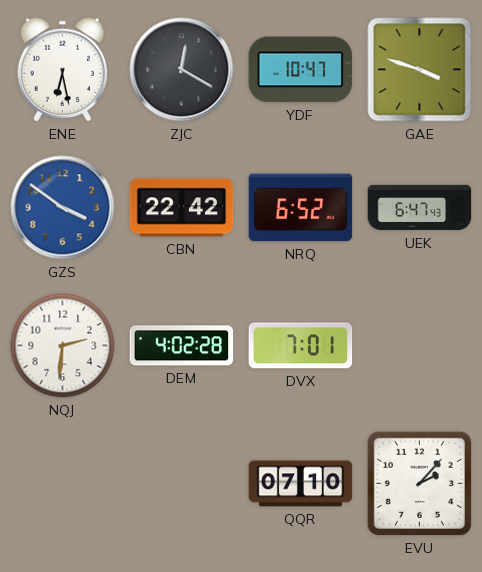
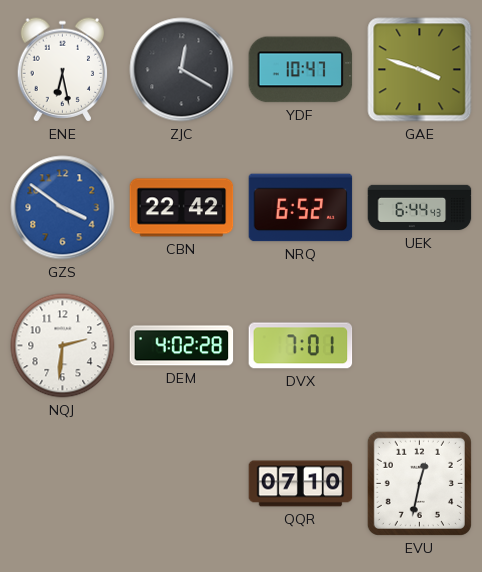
UEK: 6:47 -> 6:44 (420, 208)
EVU: 2:07 -> 12:32 (419, 483)
